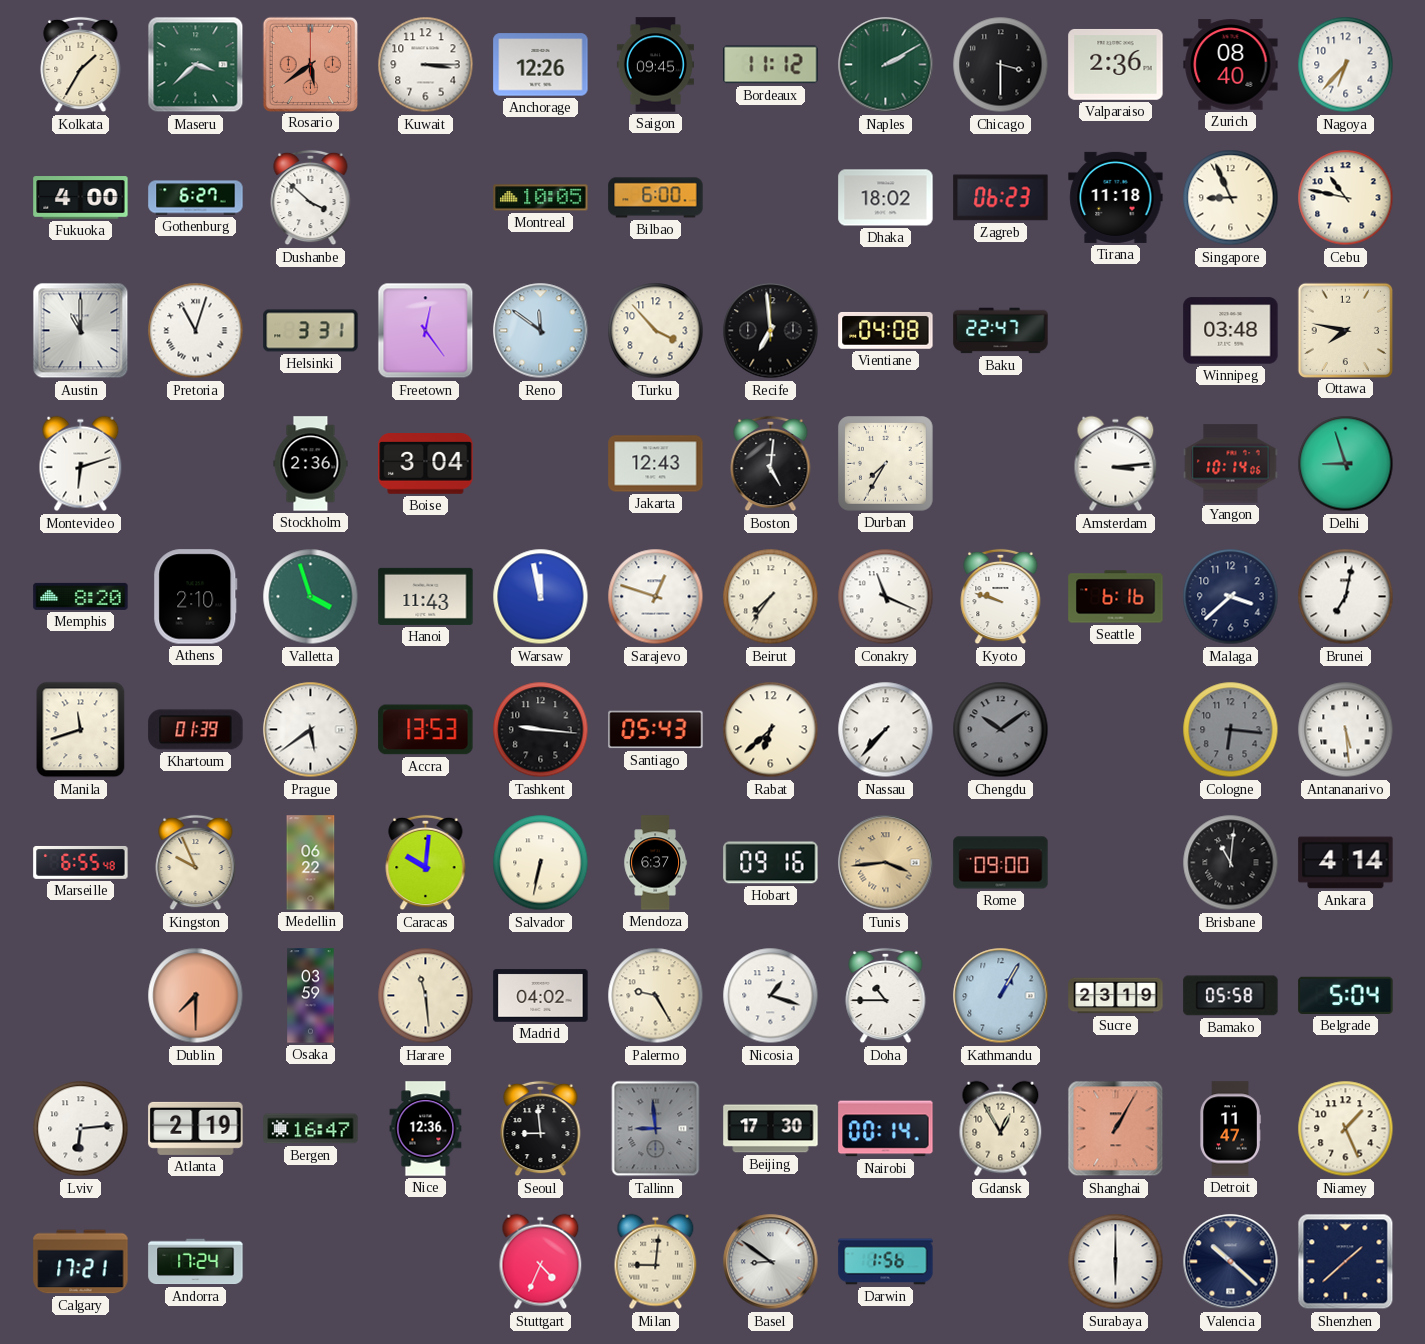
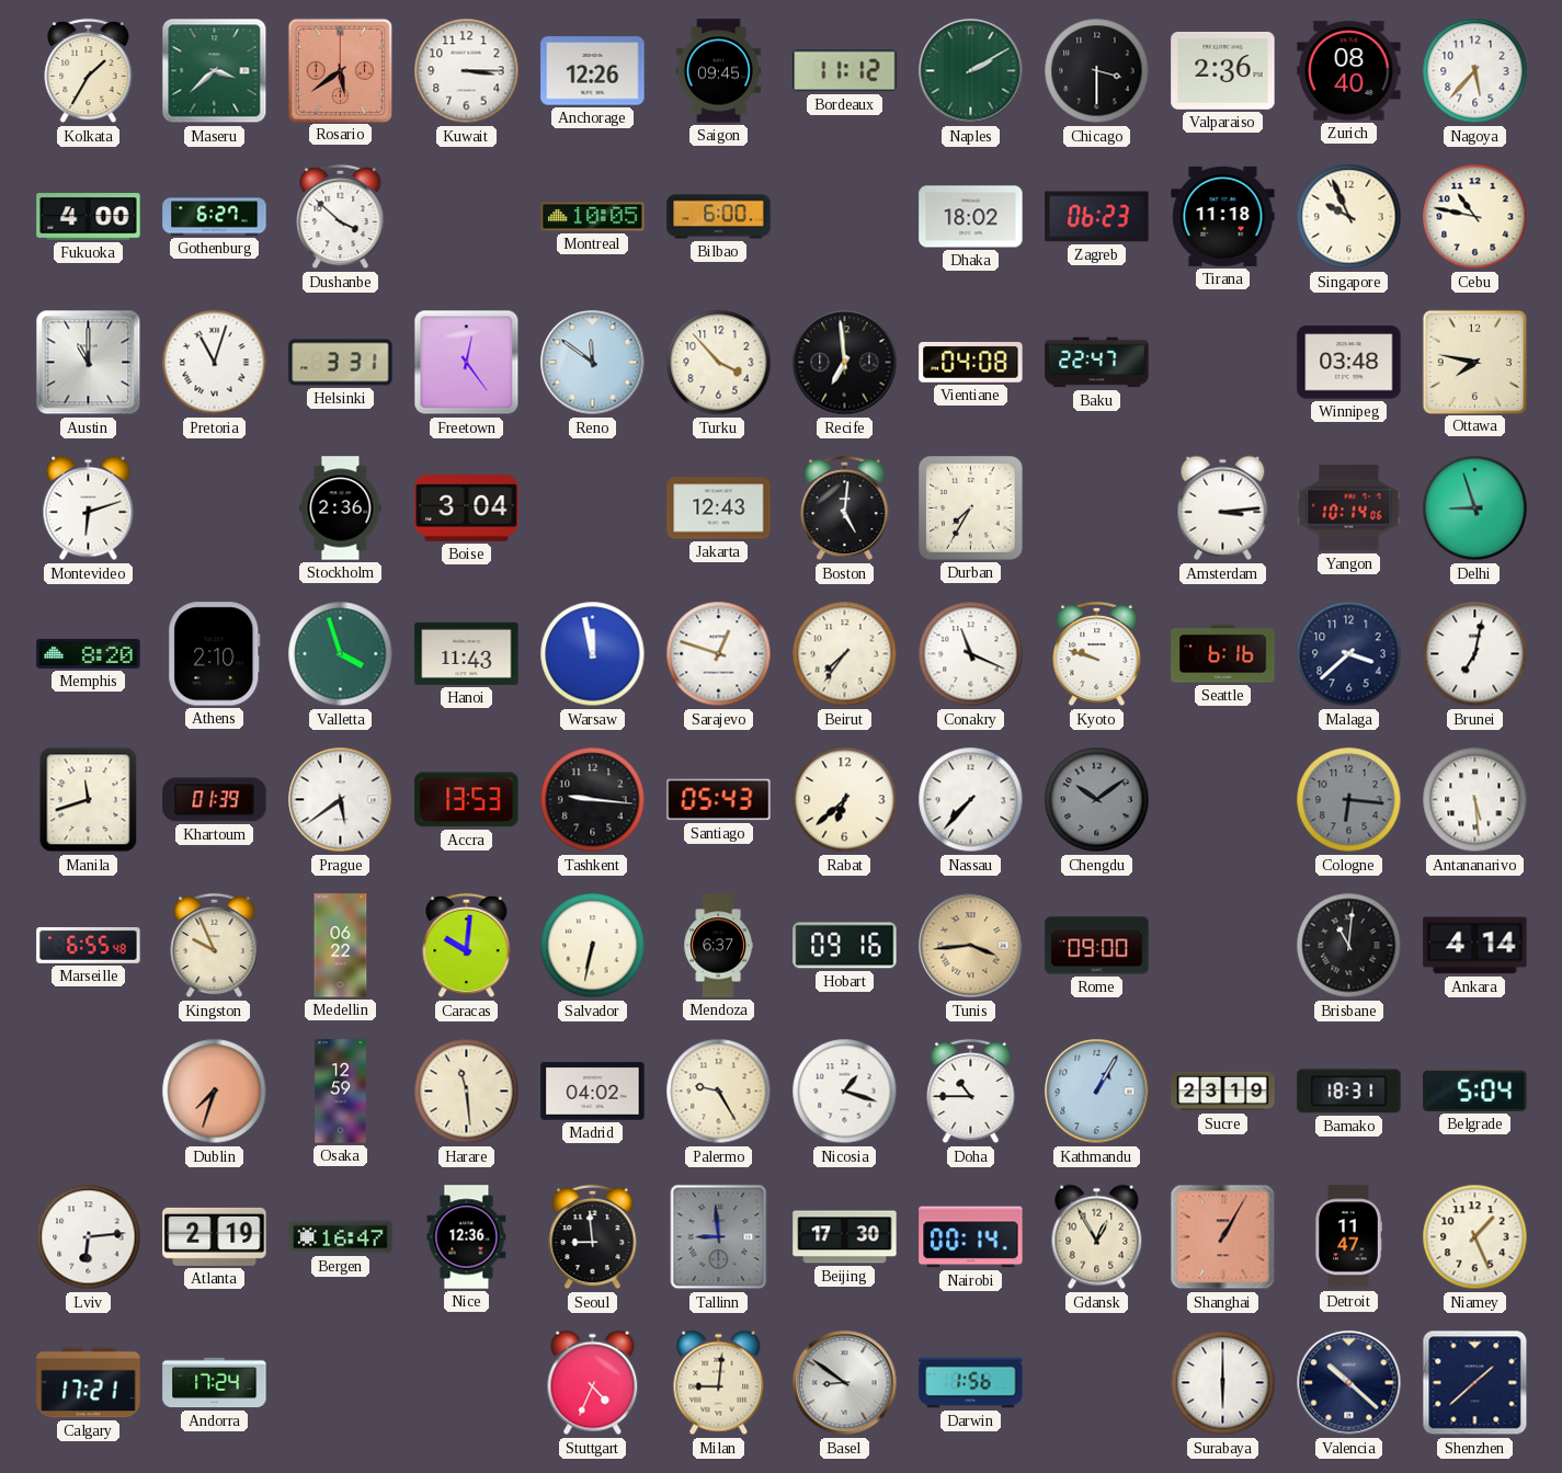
Nagoya: 6:37 -> 5:37 (1475, 71)
Singapore: 8:56 -> 9:56 (1349, 217)
Dublin: 7:30 -> 7:33 (215, 1092)
Osaka: 03:59 -> 12:59 (341, 1092)
Bamako: 05:58 -> 18:31 (1349, 1092)
